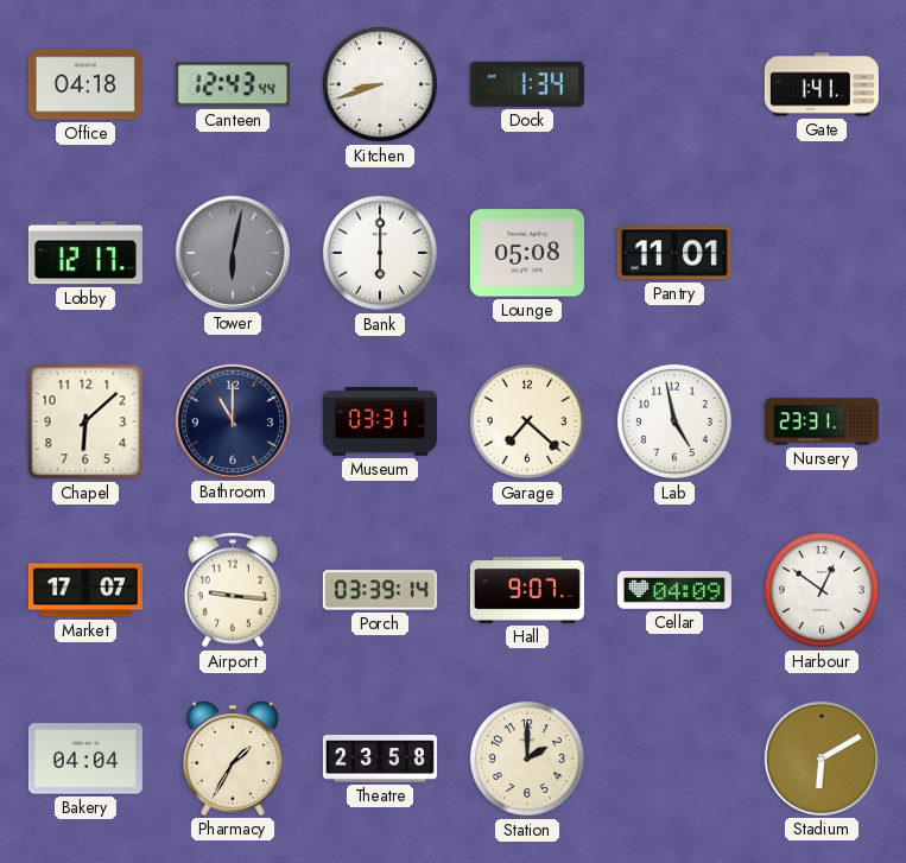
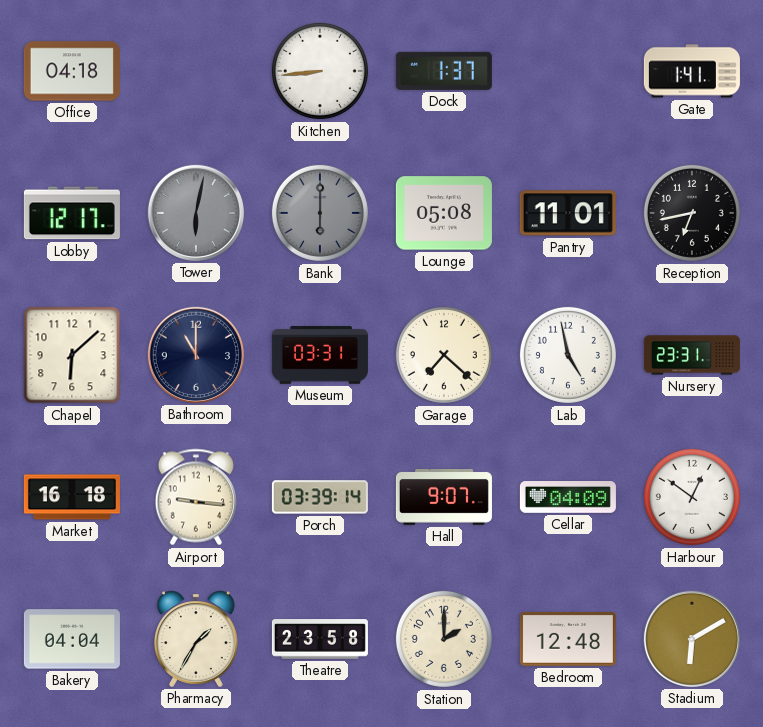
Canteen: 12:43 -> none (233, 84)
Kitchen: 8:42 -> 8:44 (320, 71)
Dock: 1:34 -> 1:37 (444, 71)
Bank dial: white -> grey (320, 213)
Reception: none -> 6:43 (692, 213)
Market: 17:07 -> 16:18 (72, 497)
Bedroom: none -> 12:48 (568, 639)
